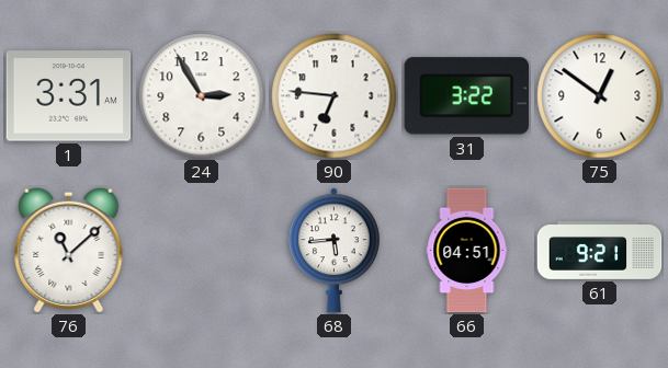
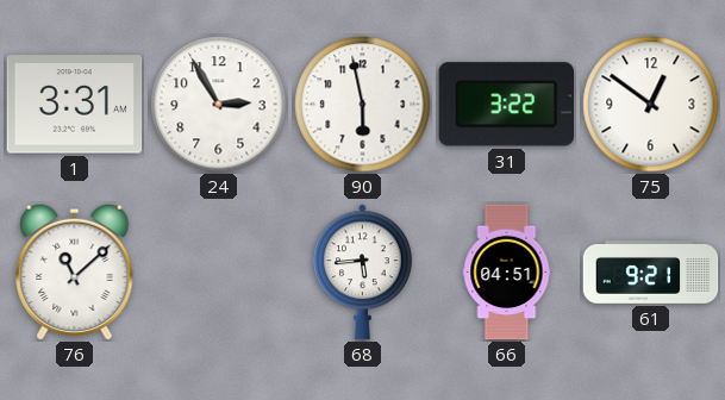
90: 6:46 -> 5:58 (363, 105)
